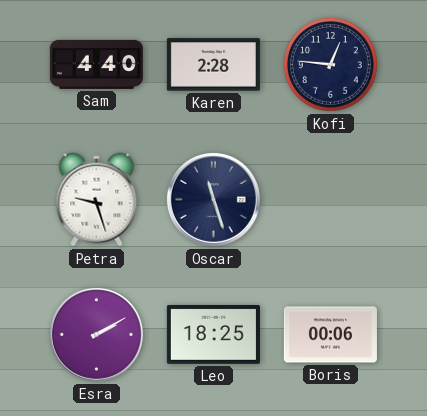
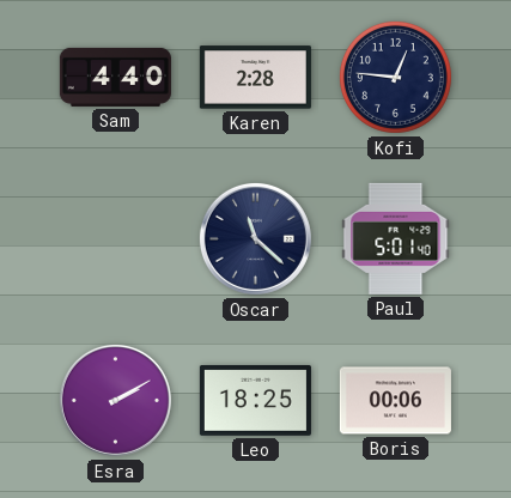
Petra: 9:27 -> none (97, 200)
Oscar: 11:27 -> 11:22 (255, 238)
Paul: none -> 5:01 (396, 238)
